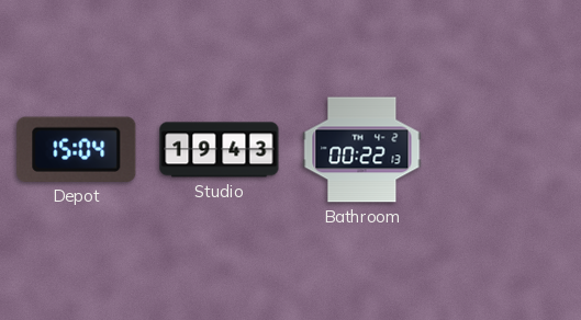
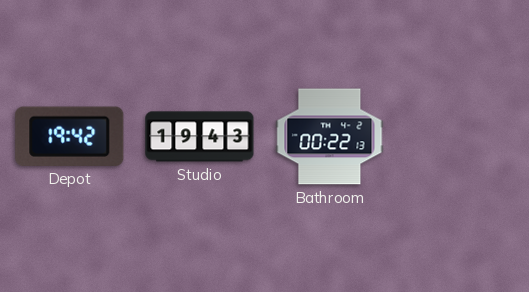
Depot: 15:04 -> 19:42 (70, 136)
